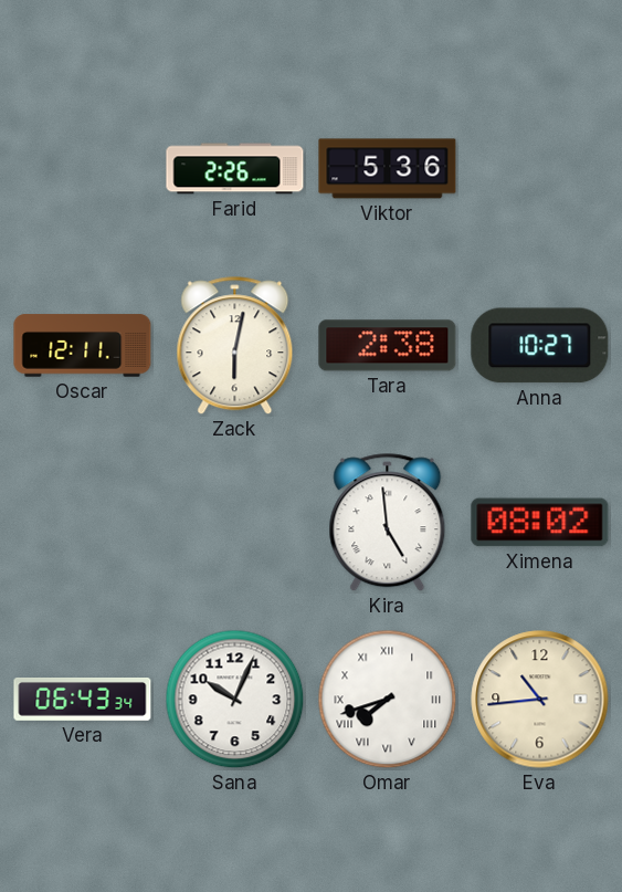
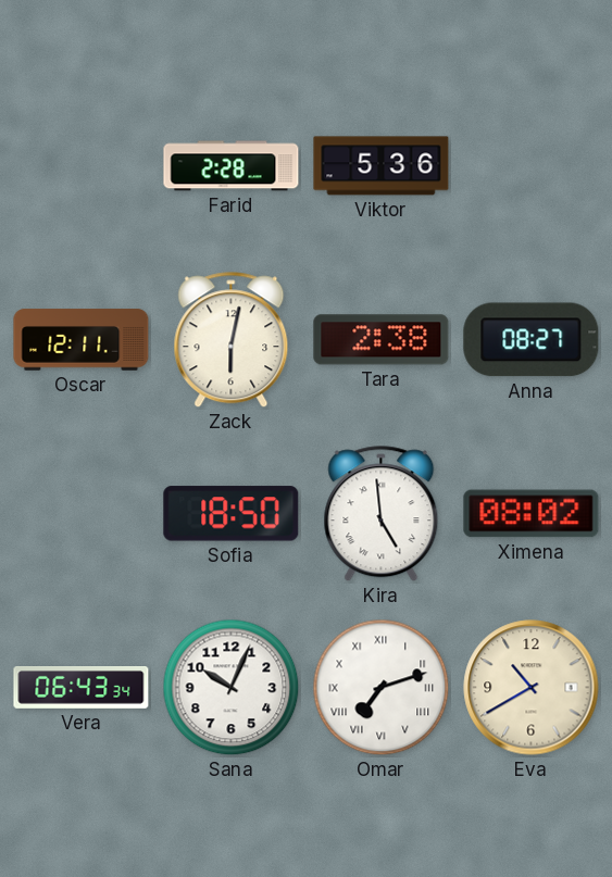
Farid: 2:26 -> 2:28 (232, 166)
Anna: 10:27 -> 08:27 (532, 340)
Sofia: none -> 18:50 (232, 514)
Omar: 7:42 -> 7:12 (382, 688)
Eva: 10:44 -> 10:40 (532, 688)
